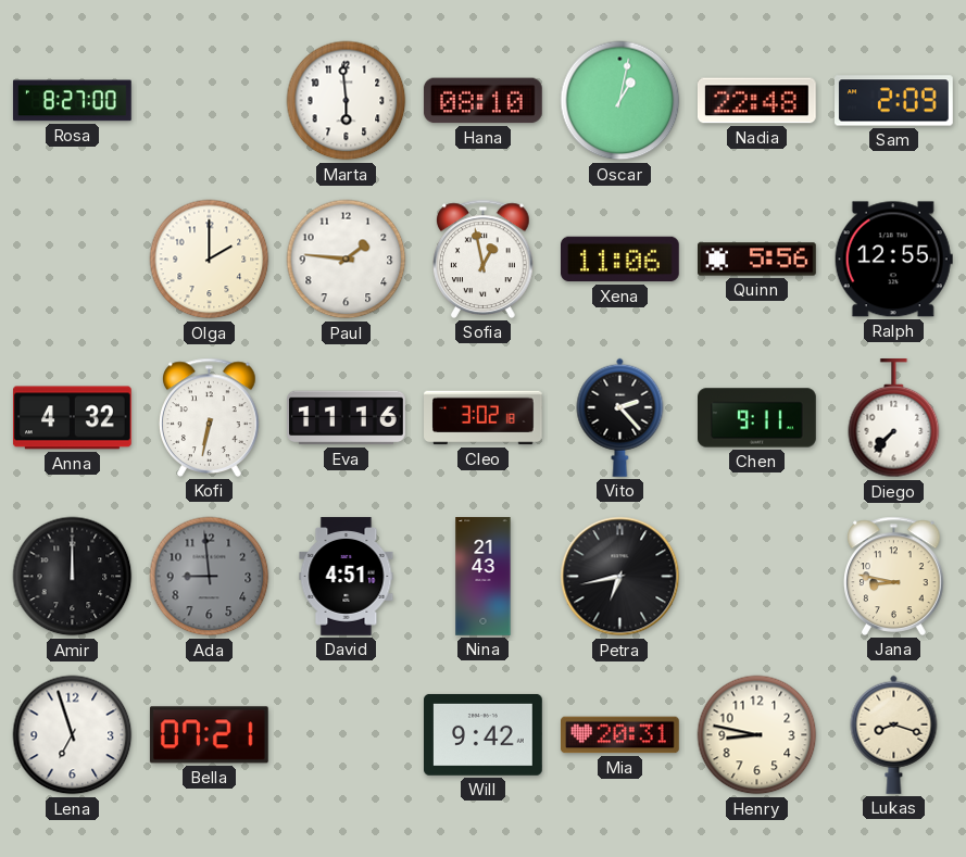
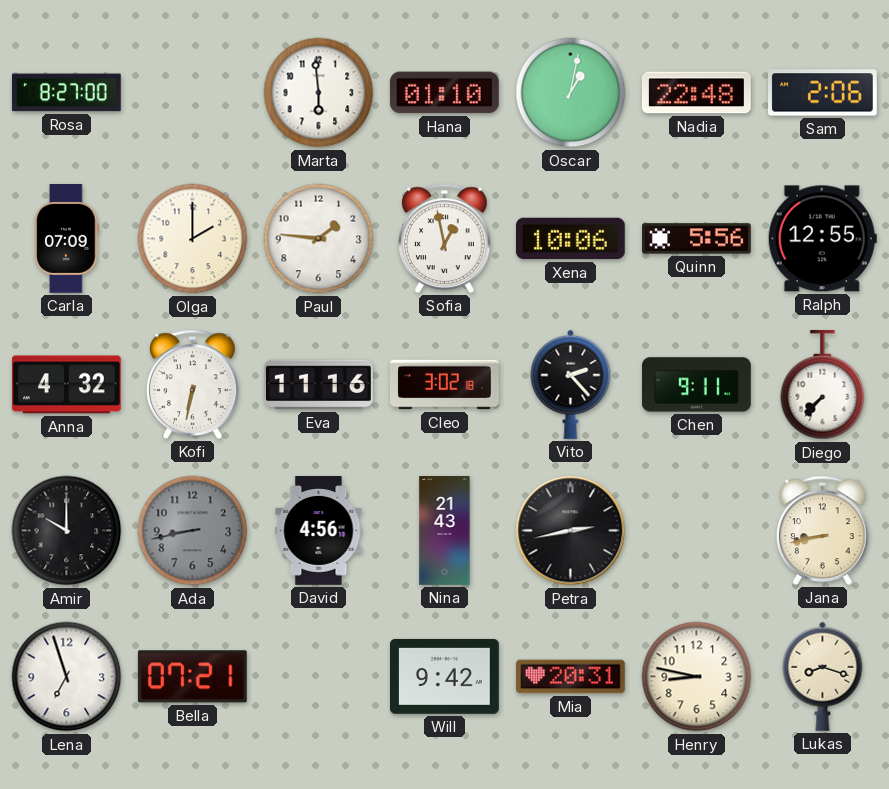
Hana: 08:10 -> 01:10 (444, 93)
Sam: 2:09 -> 2:06 (823, 93)
Carla: none -> 07:09 (67, 239)
Xena: 11:06 -> 10:06 (571, 239)
Amir: 12:00 -> 10:00 (67, 531)
Ada: 8:59 -> 8:43 (193, 531)
David: 4:51 -> 4:56 (319, 531)
Petra: 6:43 -> 2:43 (571, 531)
Jana: 8:47 -> 8:43 (823, 530)
